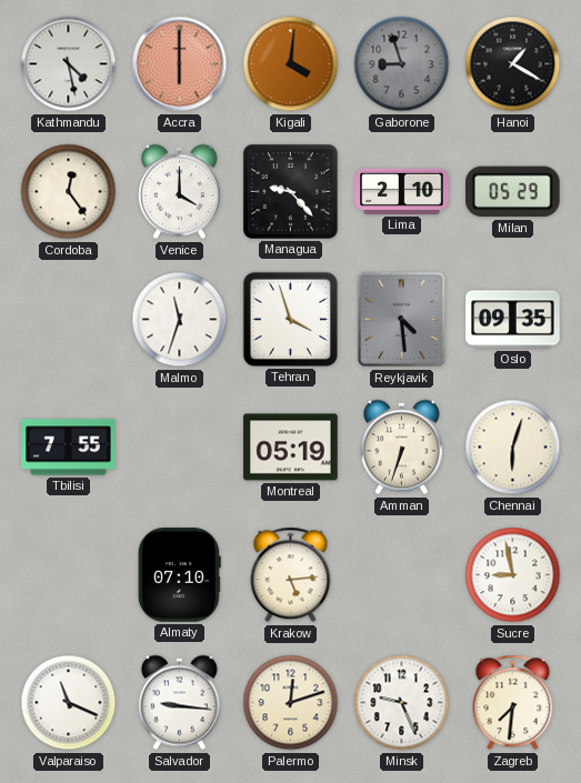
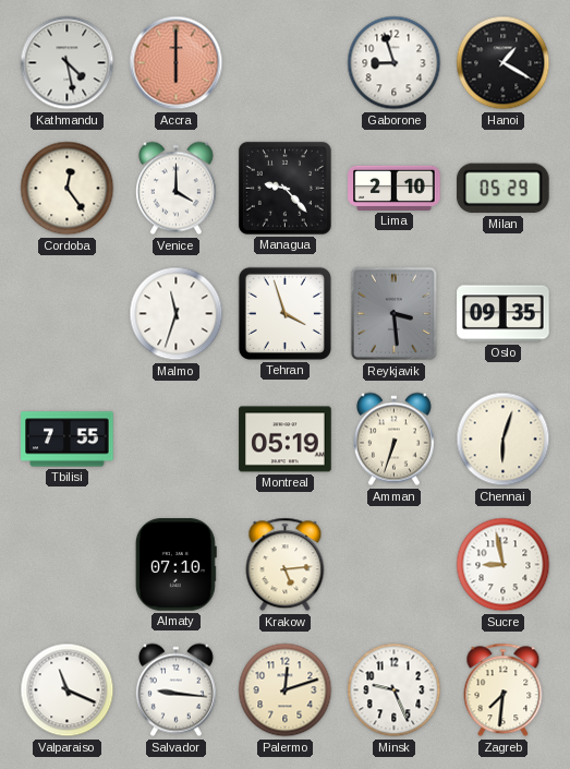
Kigali: 4:01 -> none (291, 64)
Gaborone dial: grey -> white (395, 63)
Reykjavik: 4:29 -> 3:29 (393, 314)
